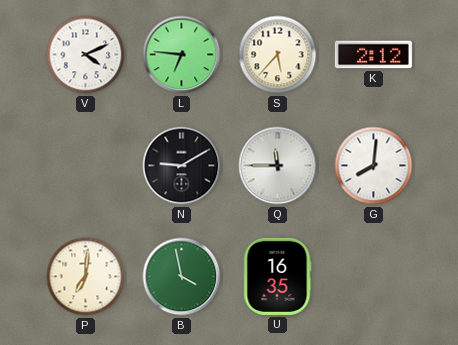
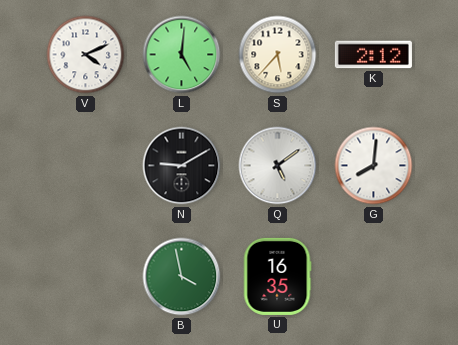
L: 6:46 -> 5:01 (182, 55)
Q: 11:45 -> 5:09 (278, 166)
P: 7:01 -> none (86, 277)
